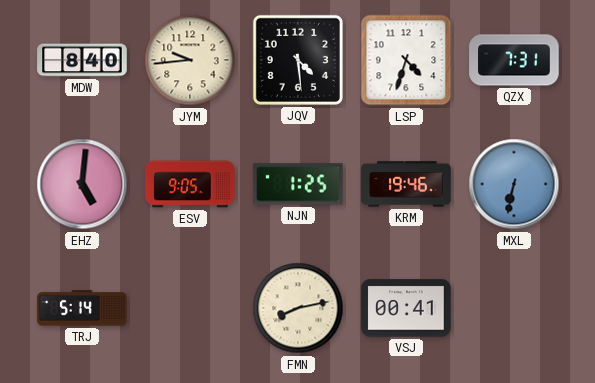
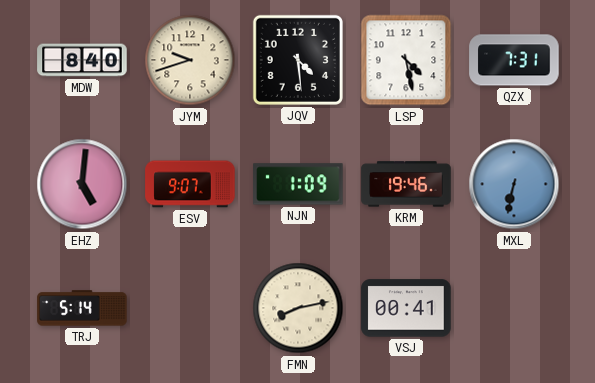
JYM: 9:44 -> 9:42 (190, 60)
LSP: 4:33 -> 4:28 (406, 60)
ESV: 9:05 -> 9:07 (190, 184)
NJN: 1:25 -> 1:09 (298, 184)
